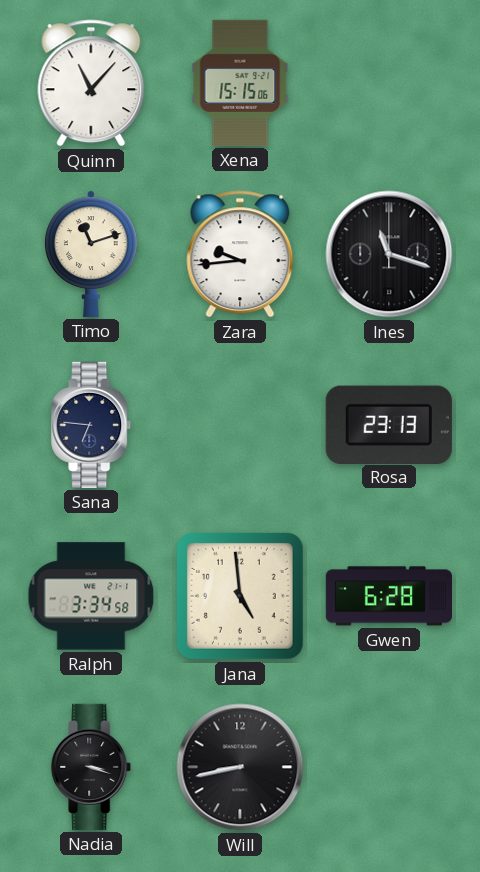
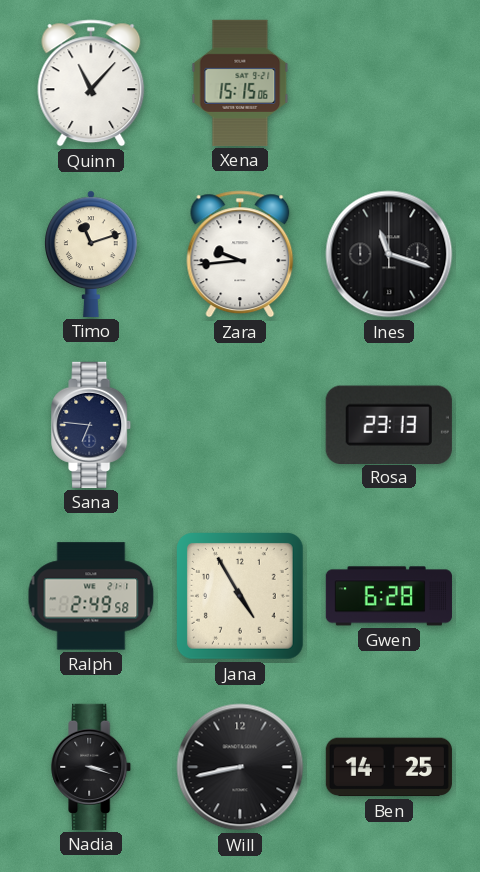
Ralph: 3:34 -> 2:49 (91, 596)
Jana: 4:59 -> 4:55 (240, 596)
Ben: none -> 14:25 (389, 767)
